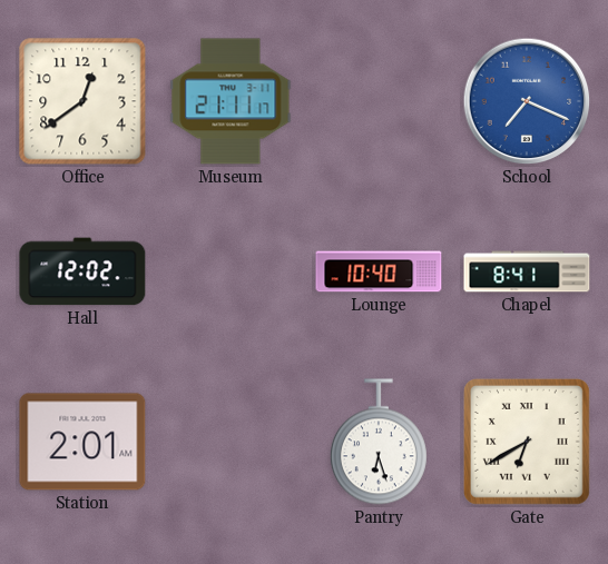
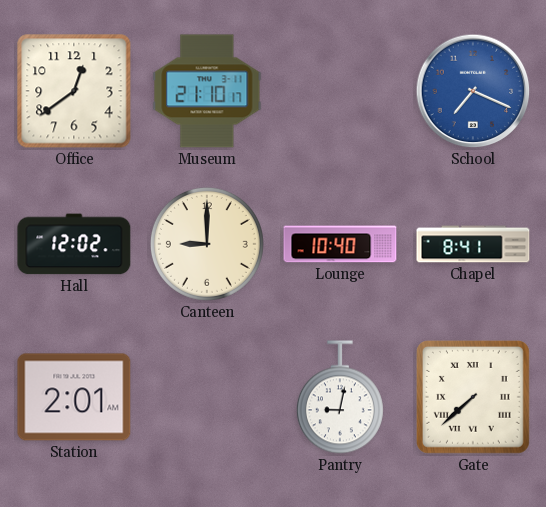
Museum: 21:11 -> 21:10 (207, 91)
Canteen: none -> 9:00 (207, 244)
Pantry: 6:27 -> 9:02 (340, 397)
Gate: 6:40 -> 7:38 (473, 397)
